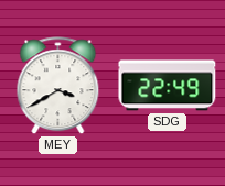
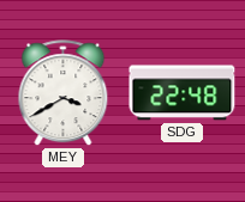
SDG: 22:49 -> 22:48 (183, 93)
